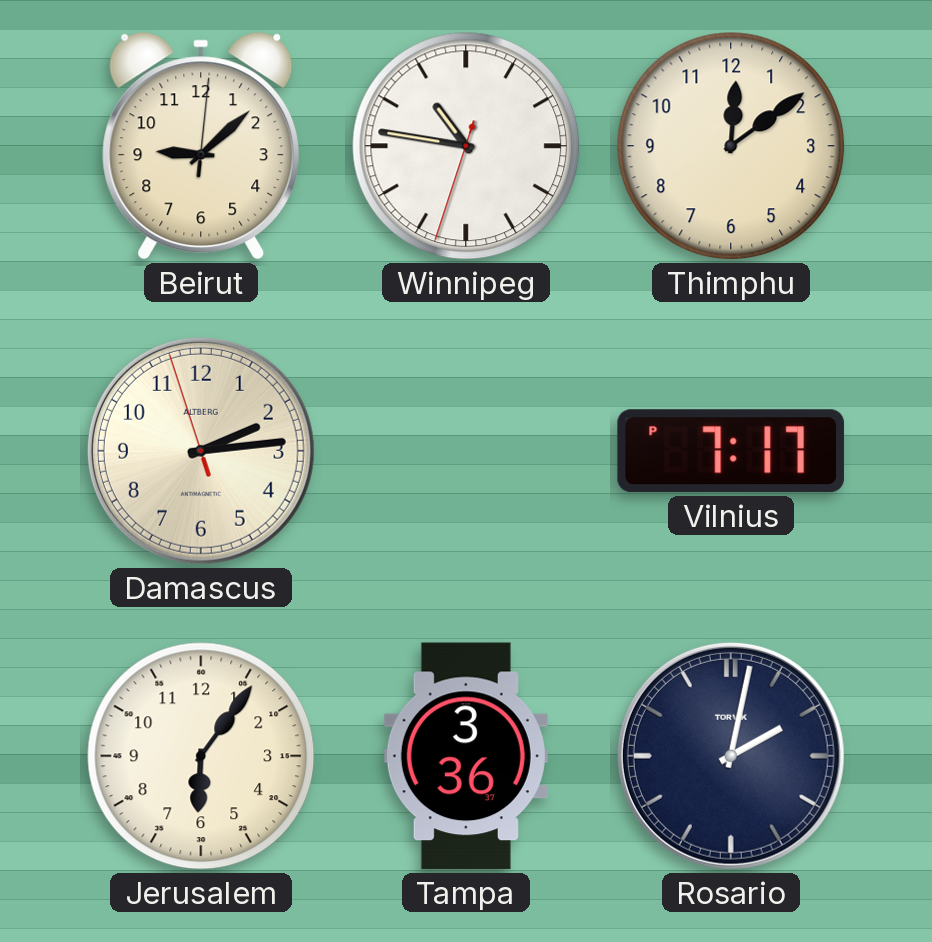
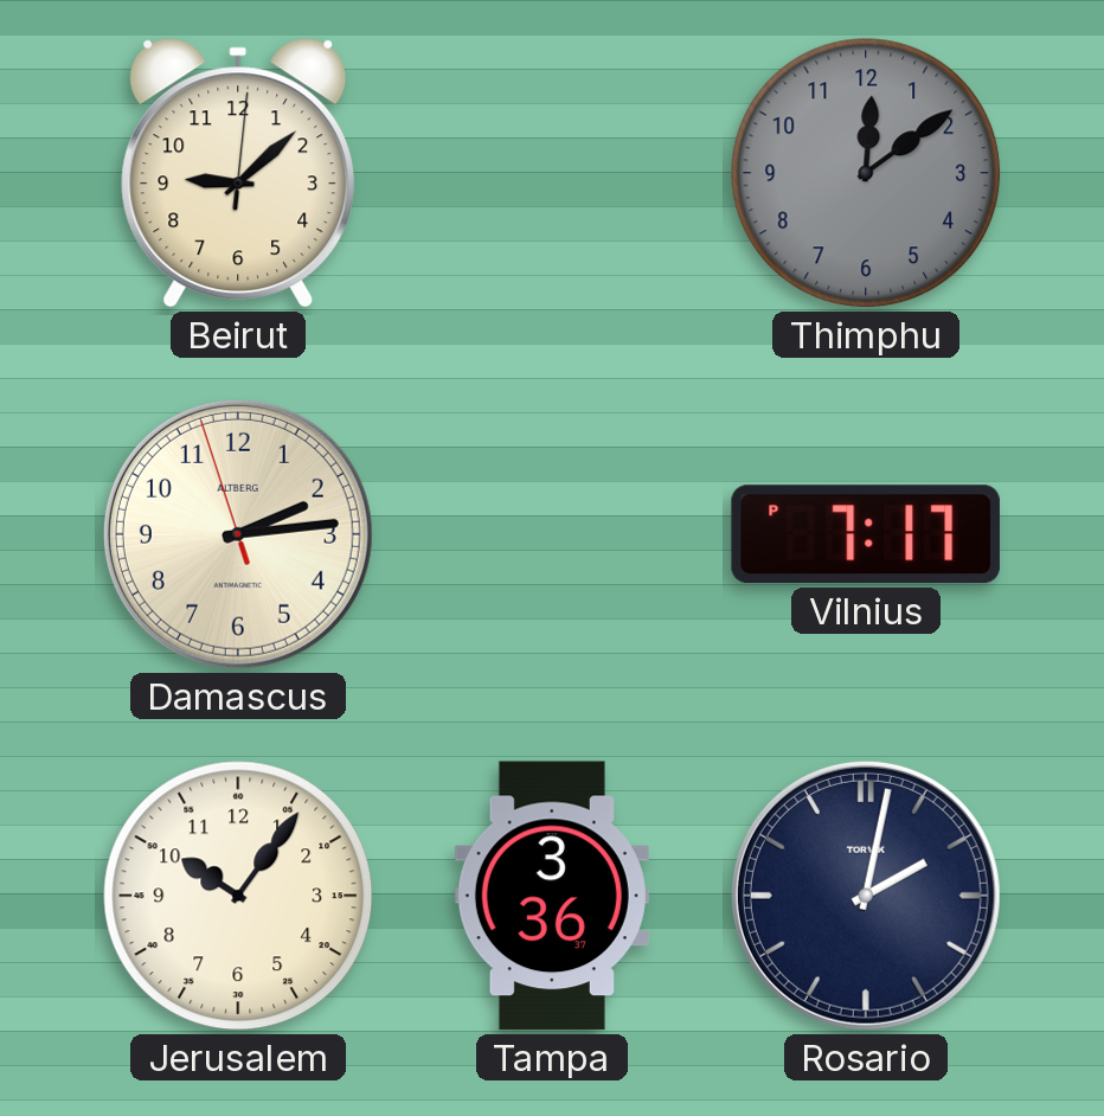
Winnipeg: 10:46 -> none (466, 146)
Thimphu dial: cream -> grey (866, 173)
Jerusalem: 6:06 -> 10:06 (238, 896)
